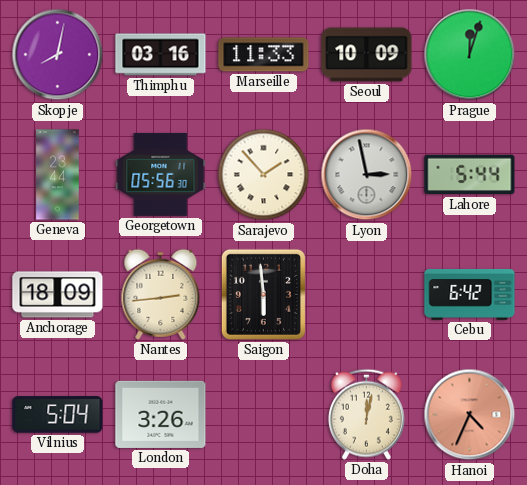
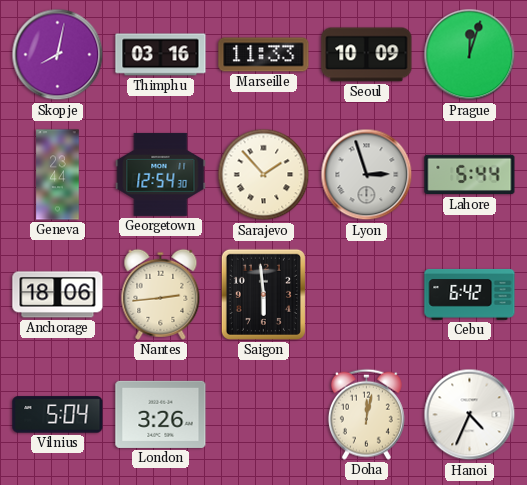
Georgetown: 05:56 -> 12:54 (161, 174)
Lyon: 2:58 -> 2:57 (367, 175)
Anchorage: 18:09 -> 18:06 (58, 295)
Hanoi dial: salmon -> white (470, 415)
